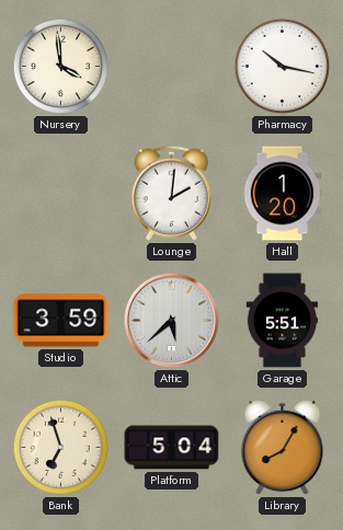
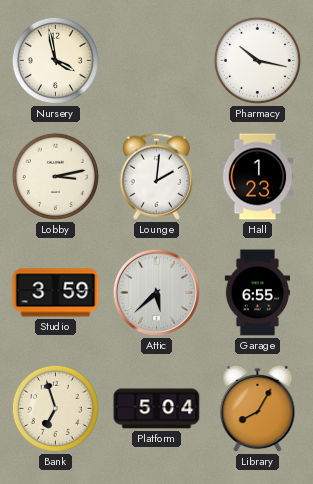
Nursery: 3:59 -> 3:58 (55, 60)
Lobby: none -> 3:13 (55, 176)
Hall: 1:20 -> 1:23 (258, 177)
Garage: 5:51 -> 6:55 (257, 293)
